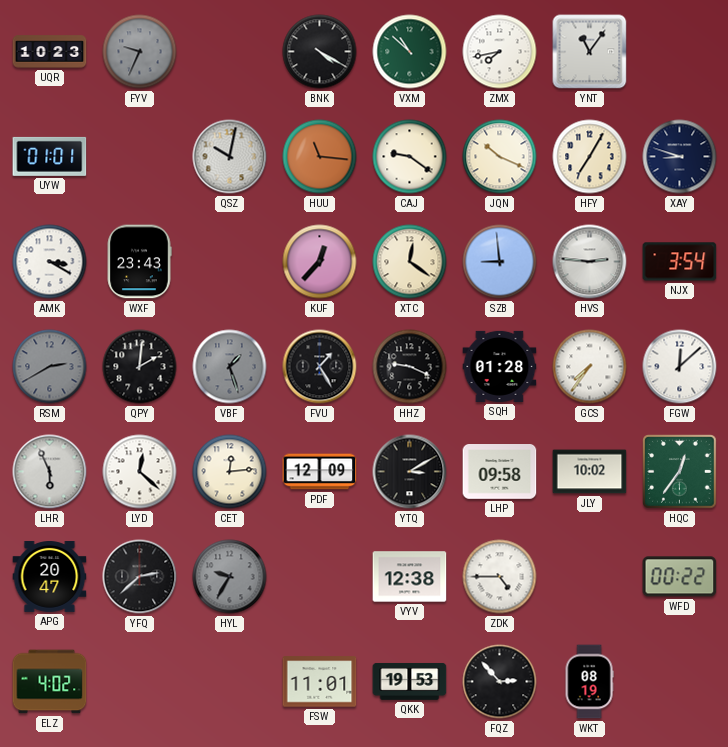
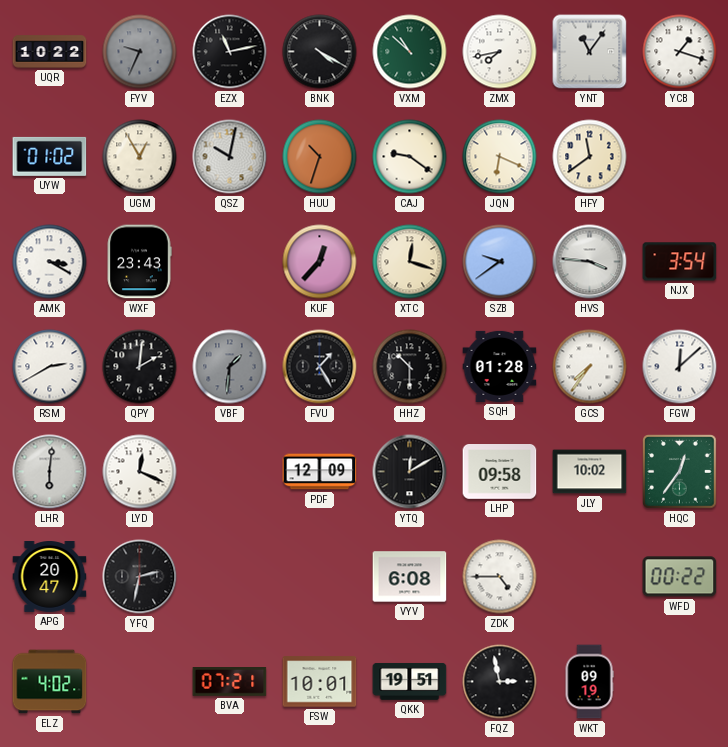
UQR: 10:23 -> 10:22 (50, 52)
EZX: none -> 11:13 (230, 52)
YCB: none -> 1:18 (680, 52)
UYW: 01:01 -> 01:02 (50, 156)
UGM: none -> 12:55 (140, 157)
HUU: 11:16 -> 10:33 (320, 157)
JQN: 10:19 -> 6:19 (500, 157)
HFY: 7:05 -> 11:39 (590, 157)
XAY: 8:48 -> none (680, 157)
XTC: 12:21 -> 12:18 (410, 262)
SZB: 8:59 -> 9:39 (500, 262)
HVS: 2:46 -> 3:46 (590, 262)
RSM dial: grey -> white (50, 367)
VBF: 1:27 -> 1:31 (230, 367)
HHZ: 9:19 -> 10:30 (410, 367)
LHR: 5:56 -> 6:01 (50, 472)
LYD: 12:22 -> 12:19 (140, 472)
CET: 12:14 -> none (230, 472)
YTQ: 3:10 -> 12:10 (410, 472)
YFQ: 2:38 -> 2:32 (140, 577)
HYL: 9:35 -> none (230, 577)
VYV: 12:38 -> 6:08 (410, 577)
BVA: none -> 07:21 (230, 682)
FSW: 11:01 -> 10:01 (320, 682)
QKK: 19:53 -> 19:51 (410, 682)
FQZ: 2:53 -> 2:58 (500, 682)
WKT: 08:19 -> 09:19 (589, 682)
